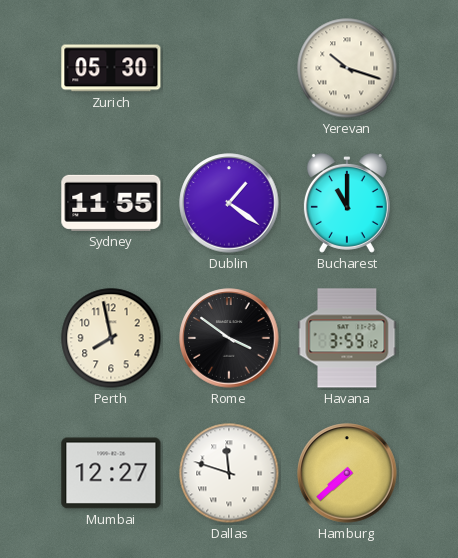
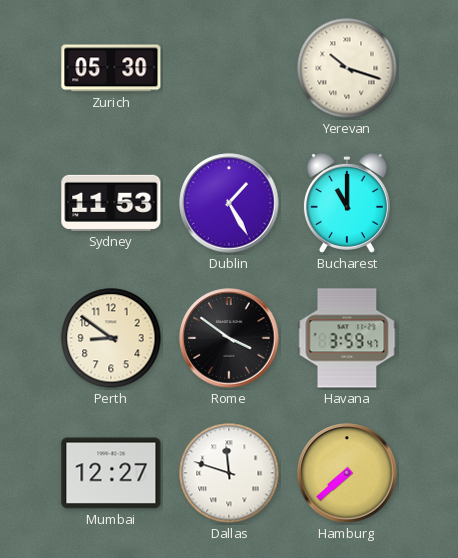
Sydney: 11:55 -> 11:53 (111, 203)
Dublin: 1:21 -> 1:25 (229, 203)
Perth: 7:58 -> 8:51 (111, 338)
Havana: 3:59:12 -> 3:59:47 (347, 338)
